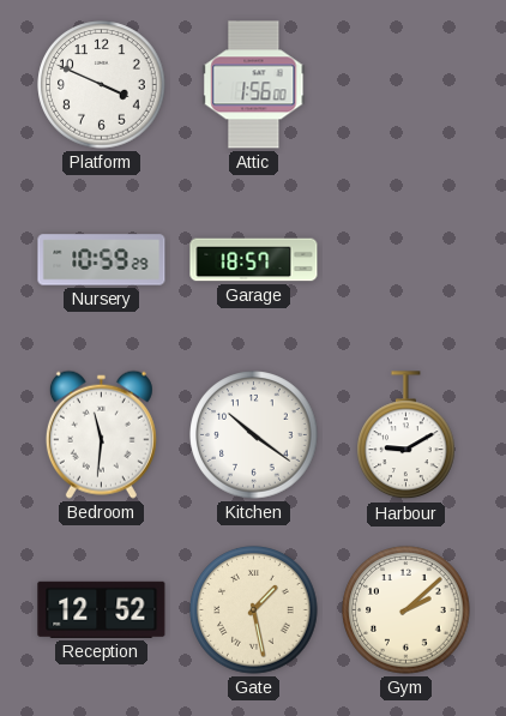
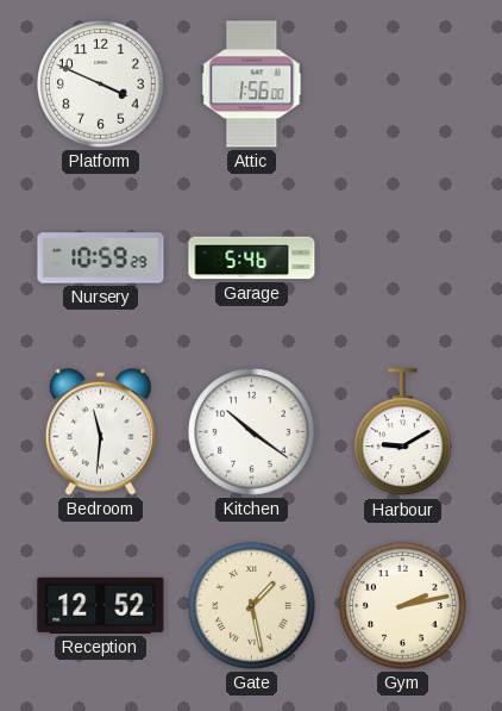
Garage: 18:57 -> 5:46 (252, 258)
Gym: 2:08 -> 2:13 (403, 606)
